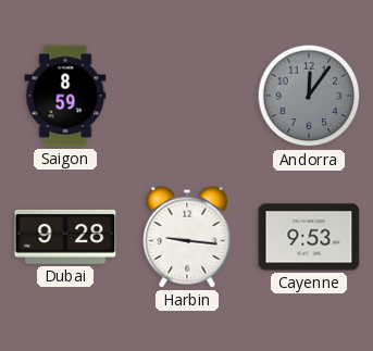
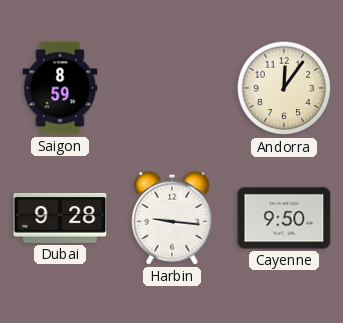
Andorra dial: grey -> cream (284, 88)
Cayenne: 9:53 -> 9:50 (284, 218)
